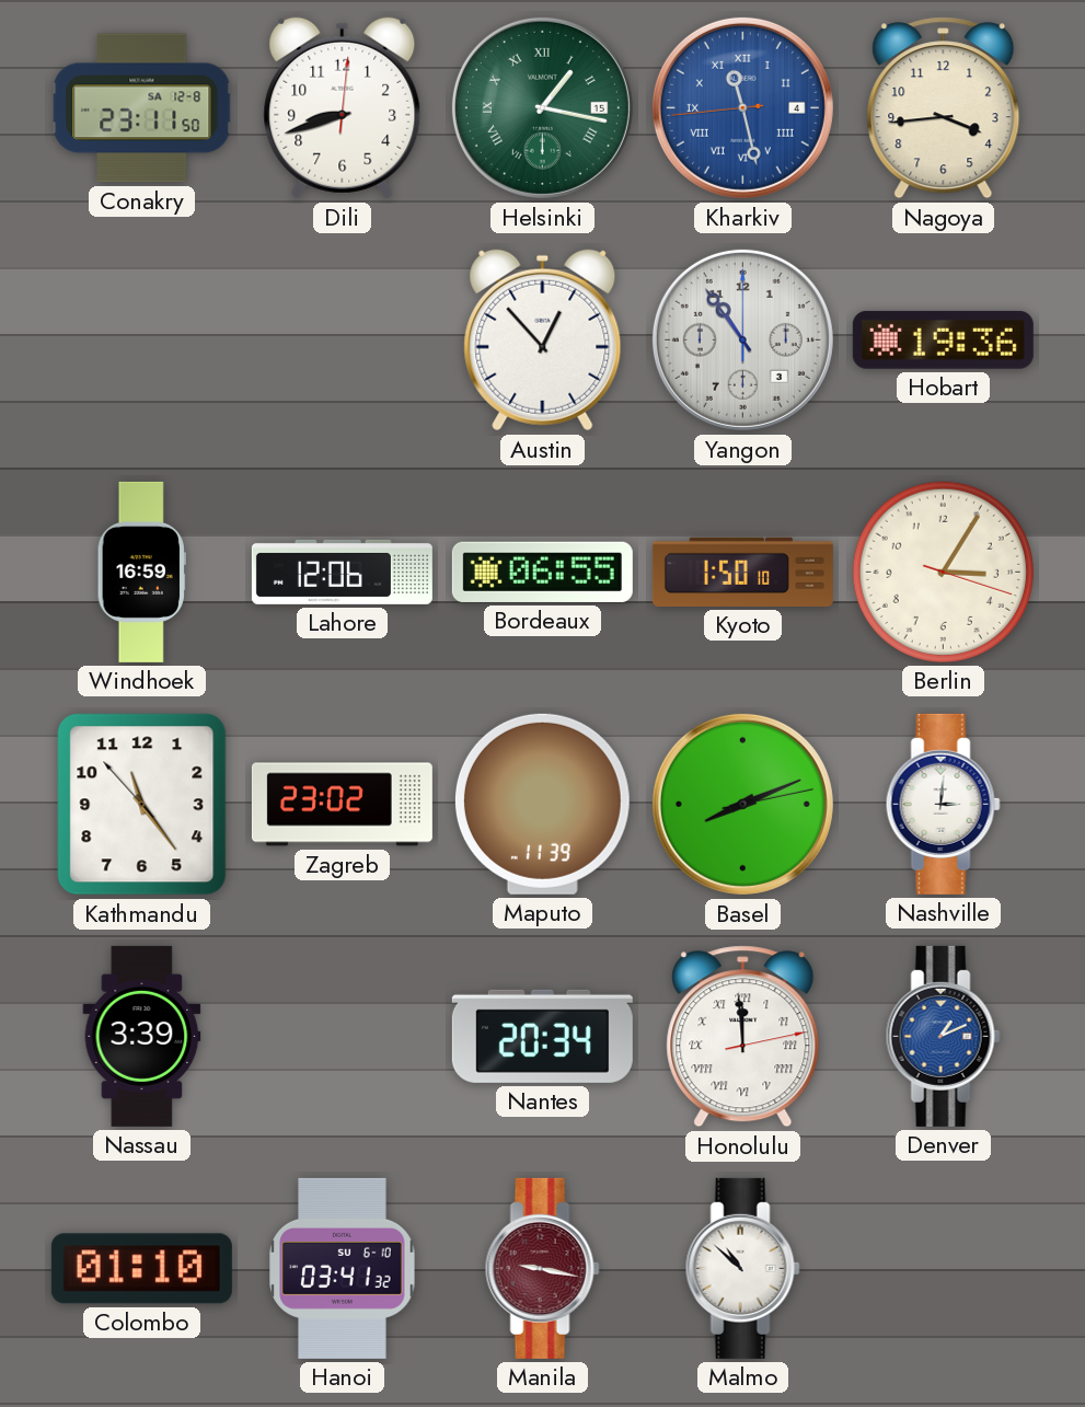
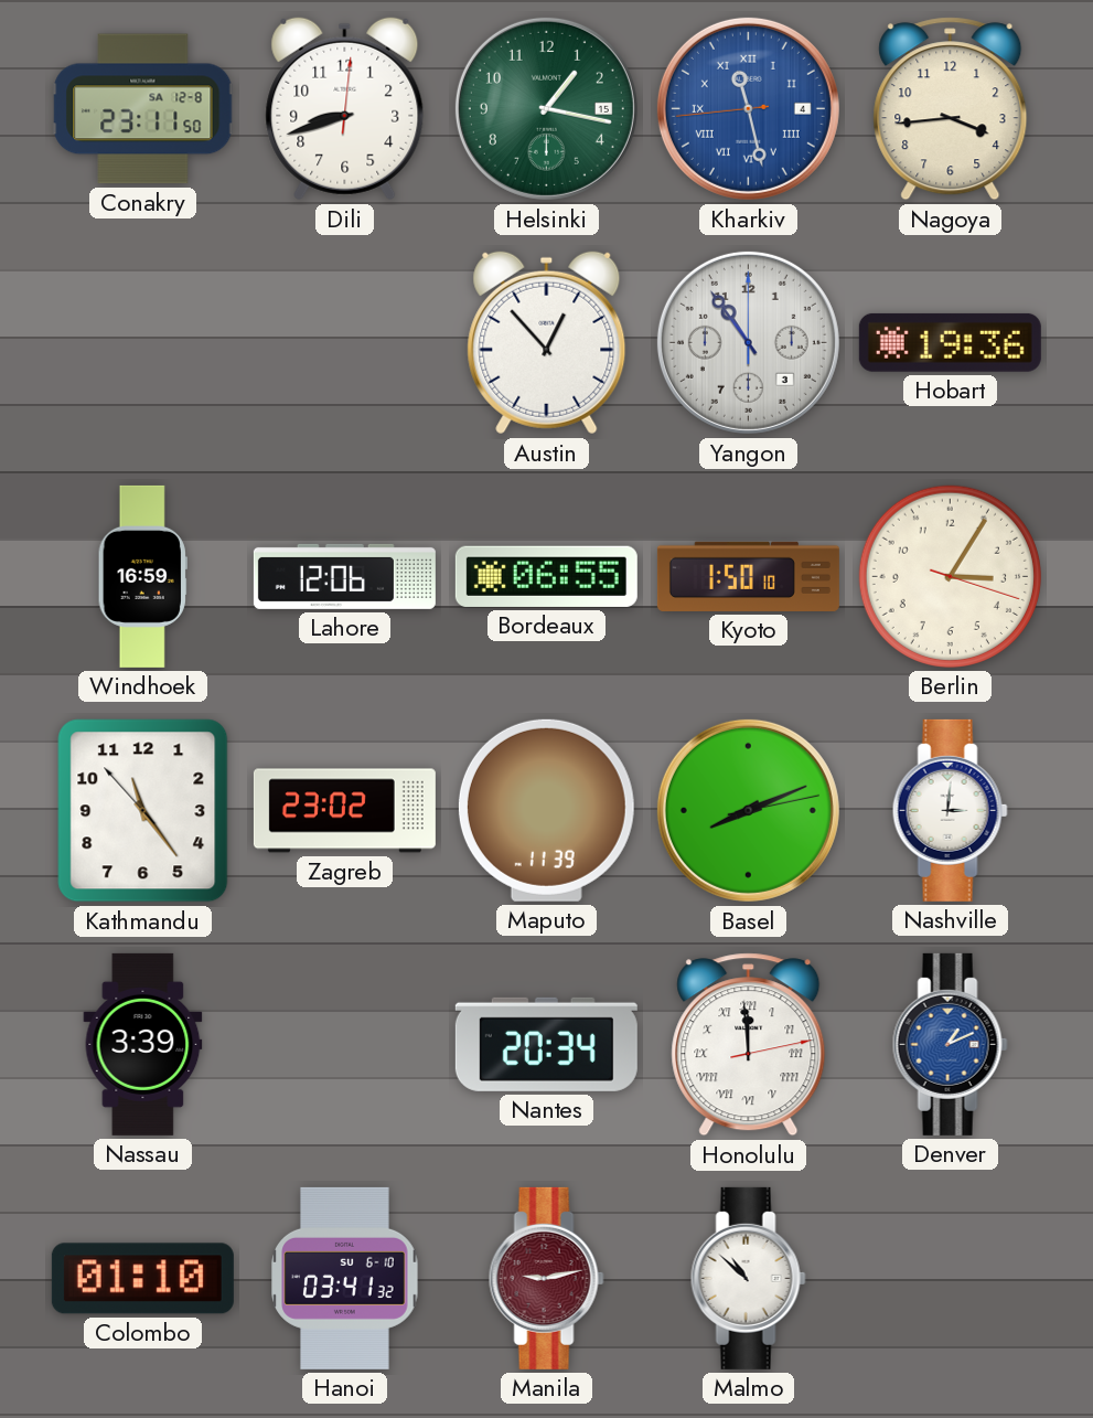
Helsinki numerals: Roman -> Arabic (546, 108)
Manila: 9:17 -> 9:13 (546, 1278)
